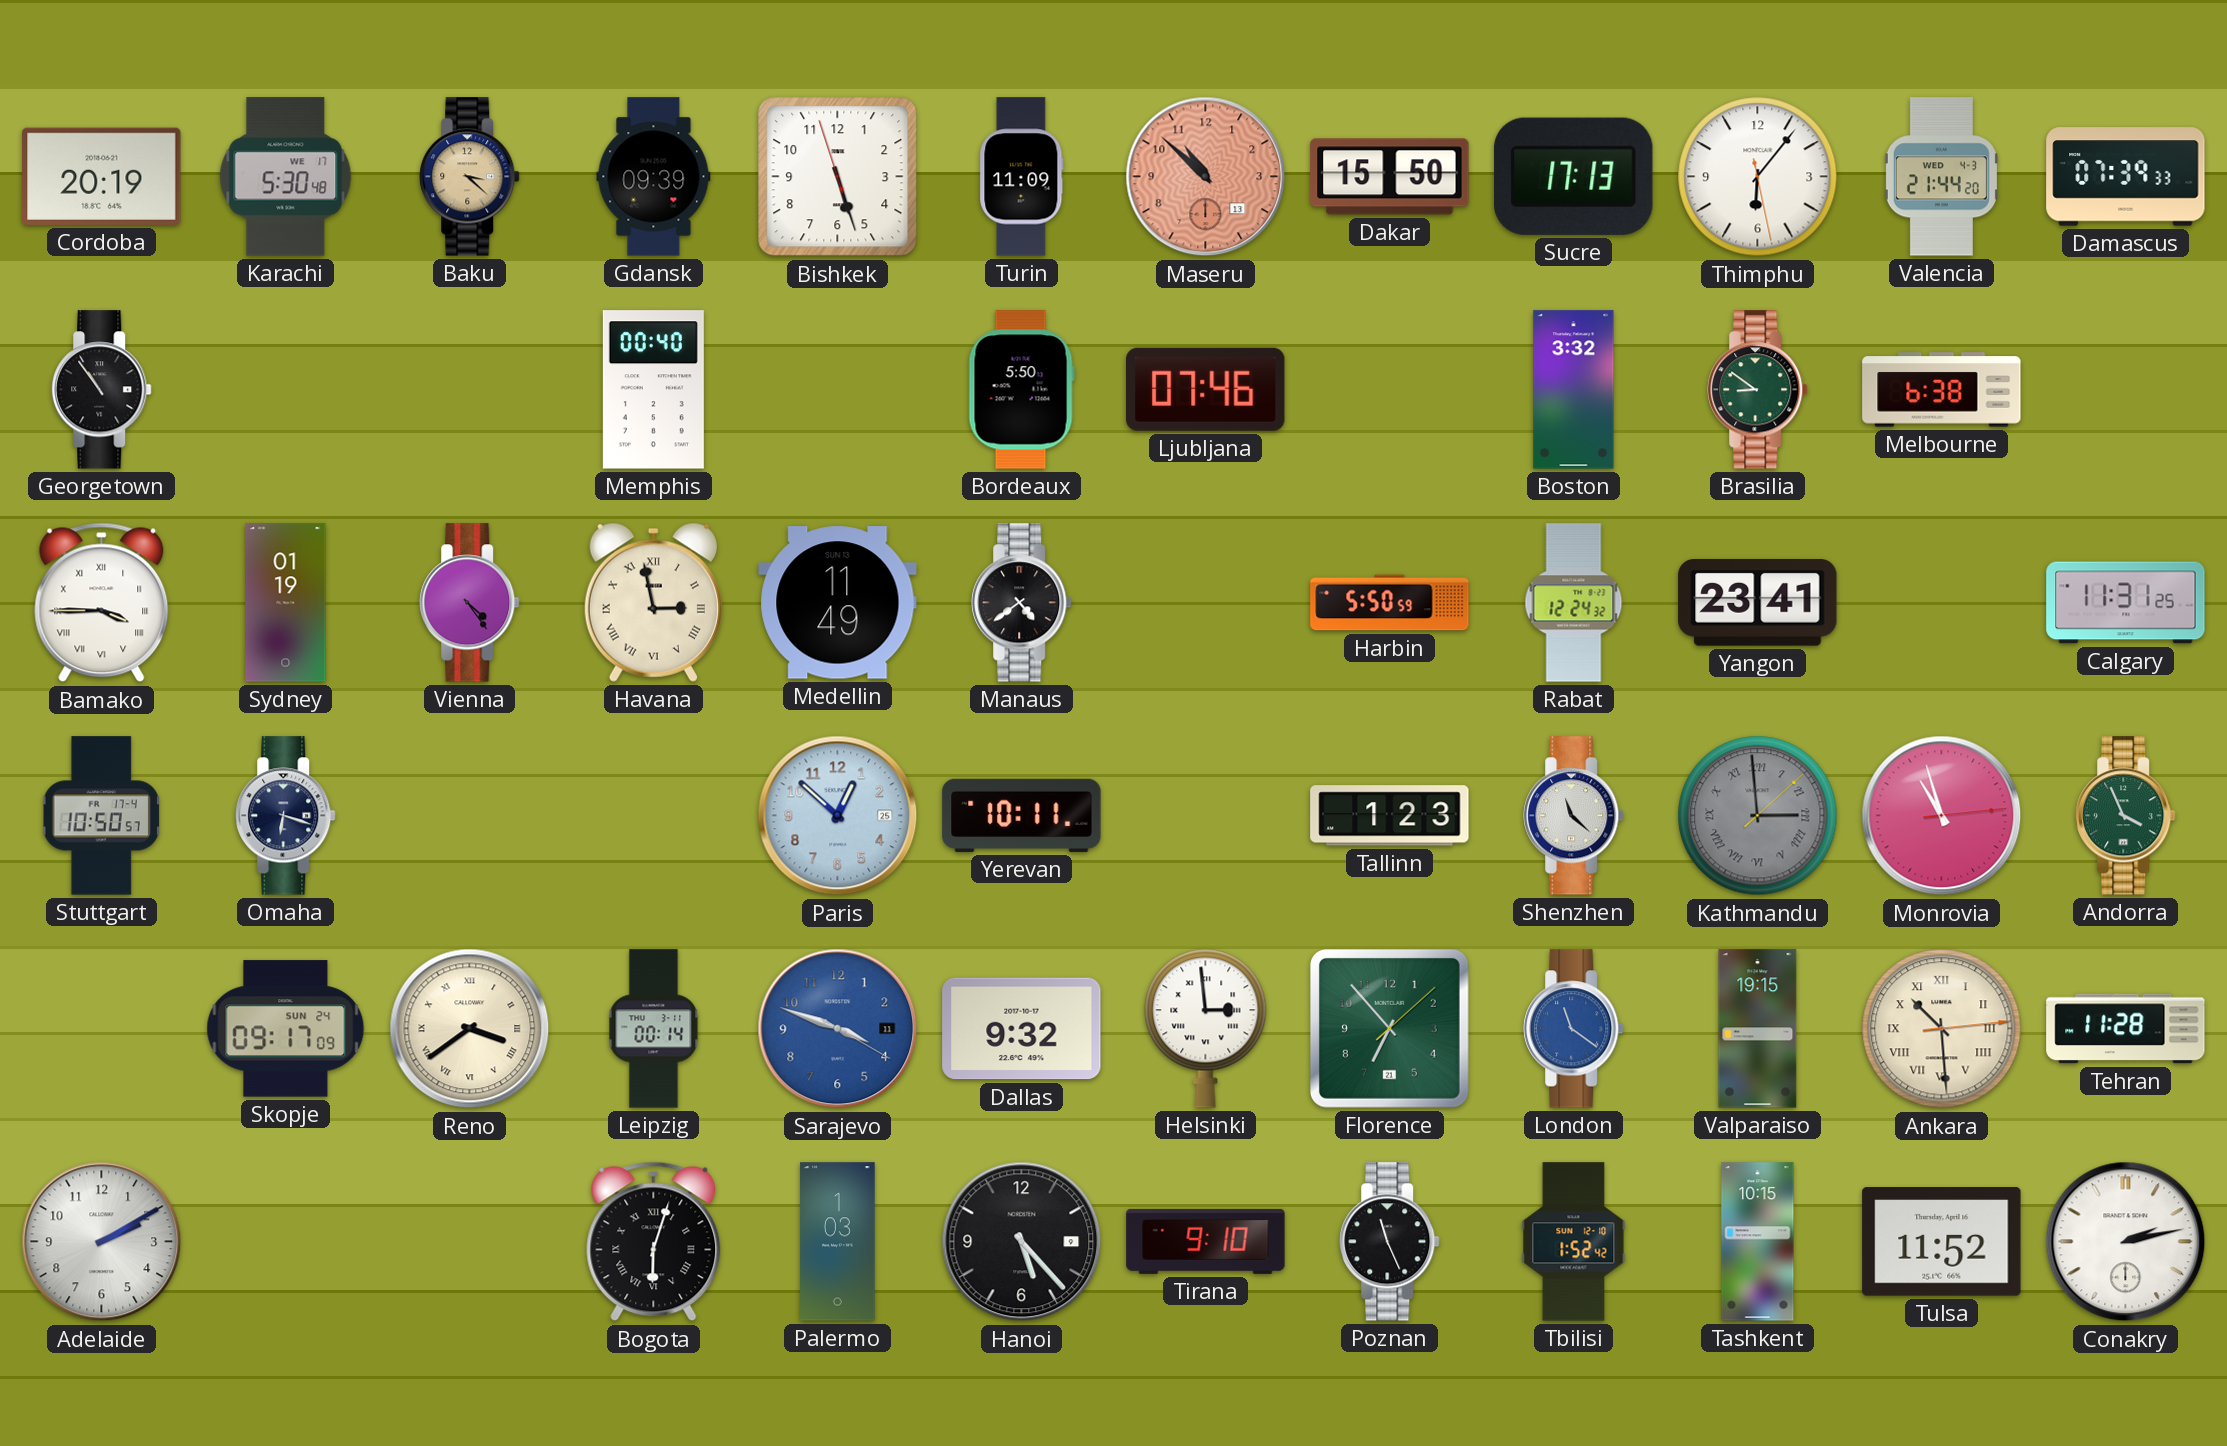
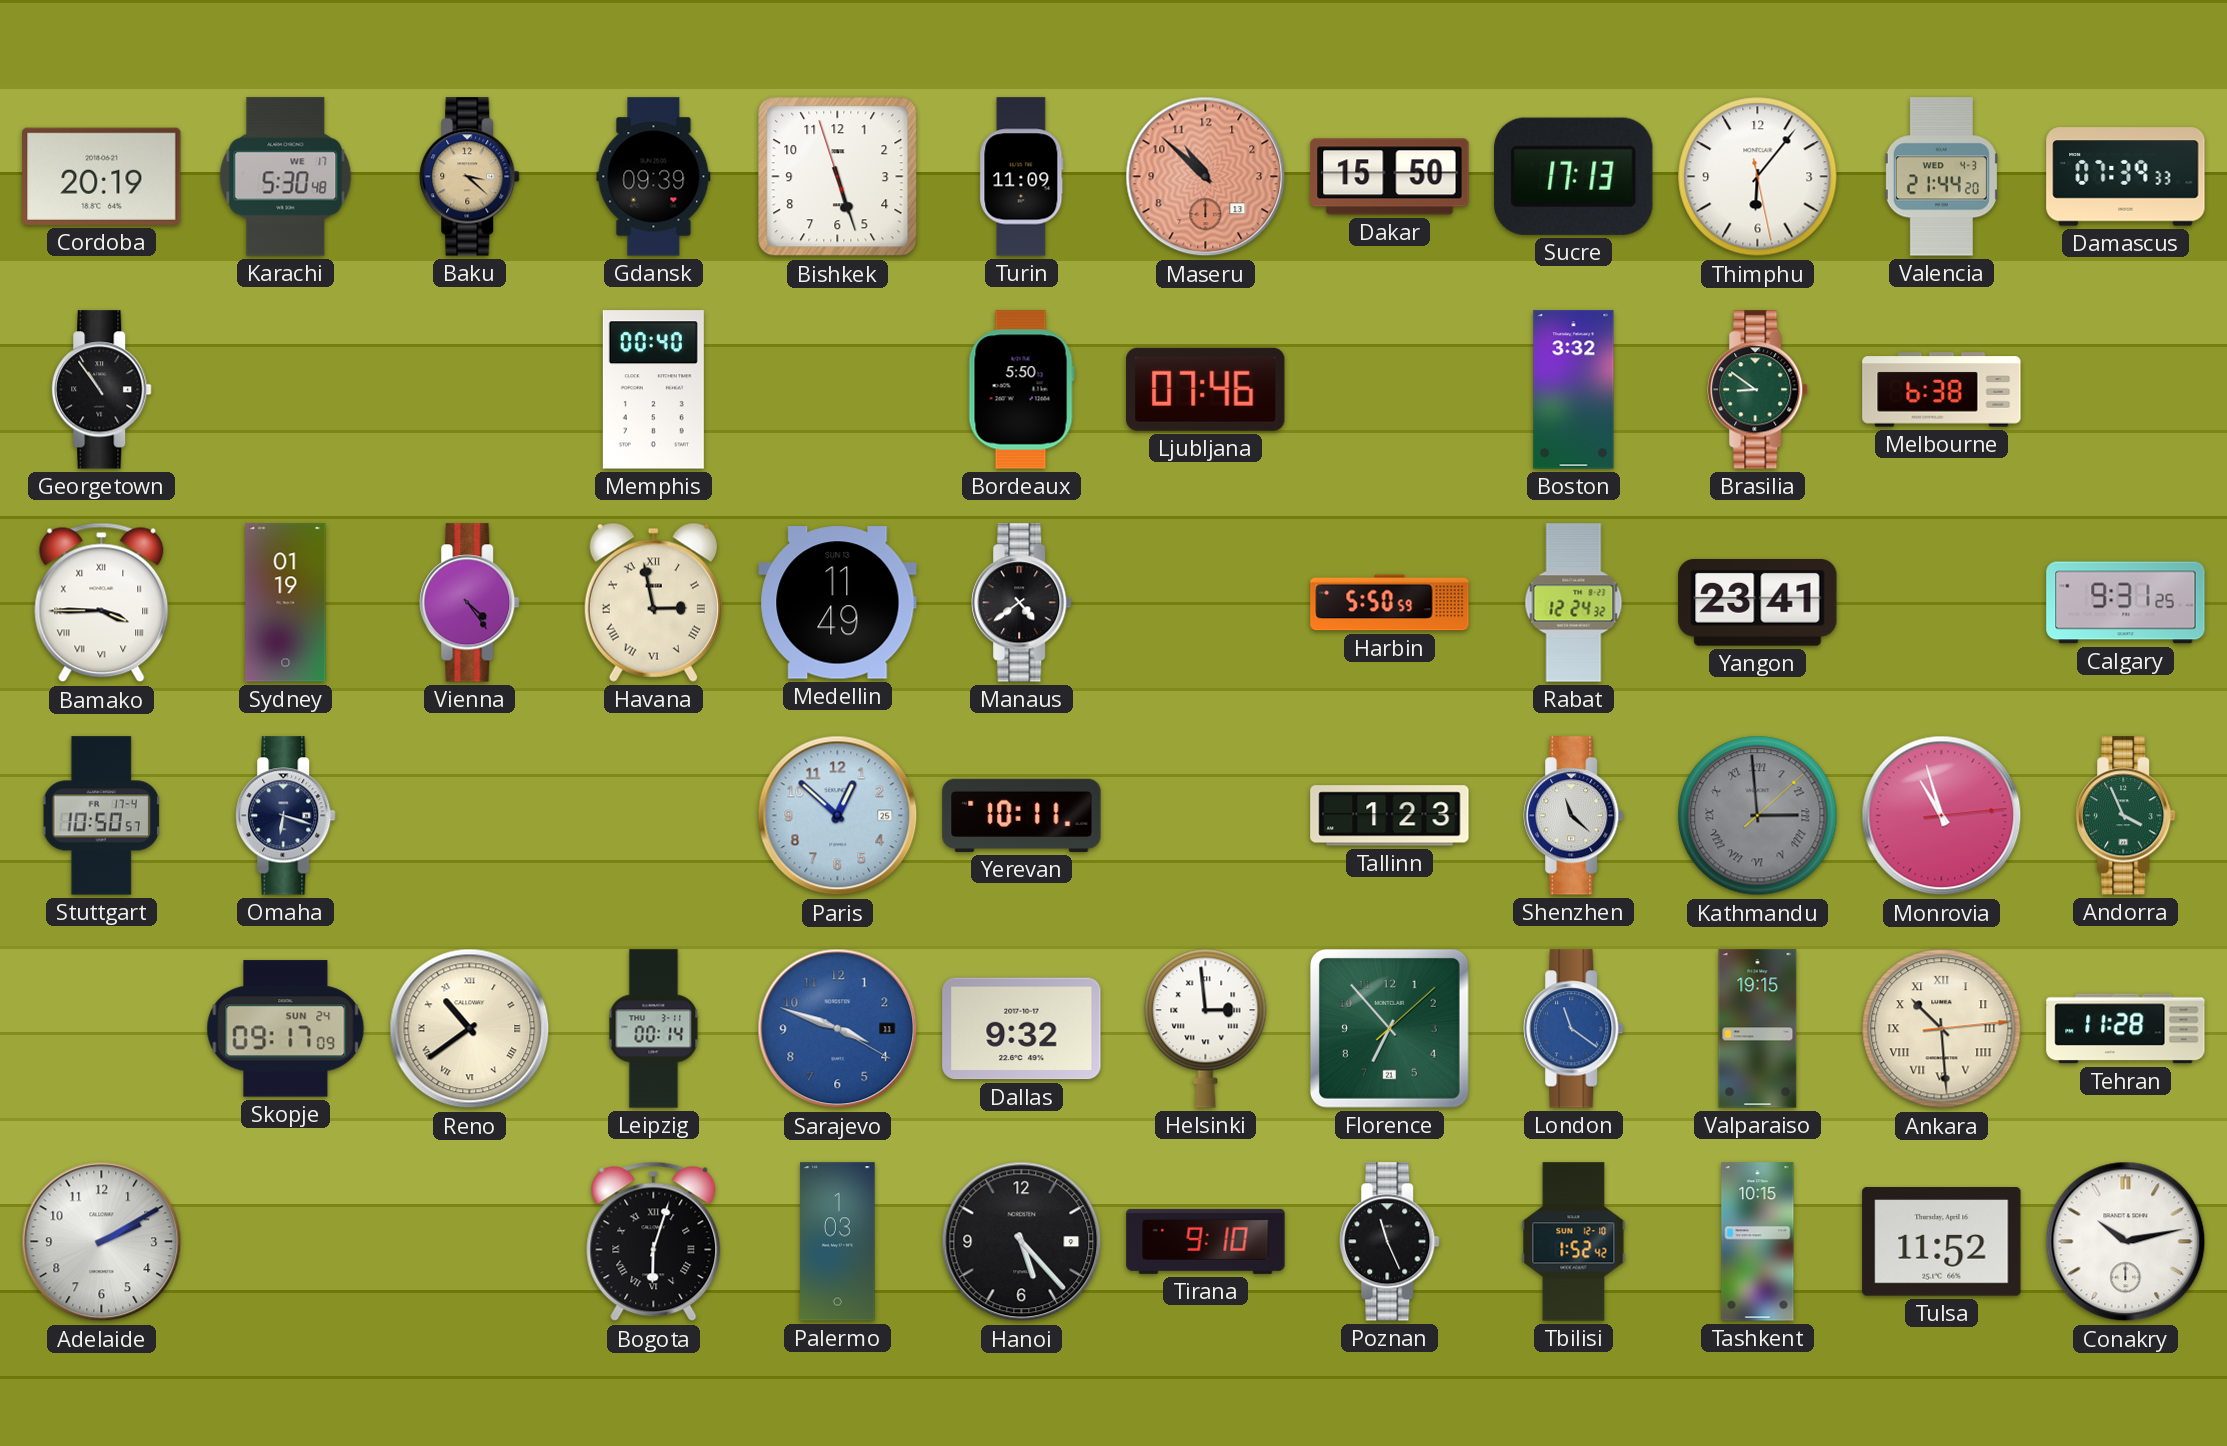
Calgary: 11:31 -> 9:31 (2126, 603)
Reno: 3:39 -> 10:39 (470, 1029)
Conakry: 2:13 -> 10:13 (2126, 1242)
